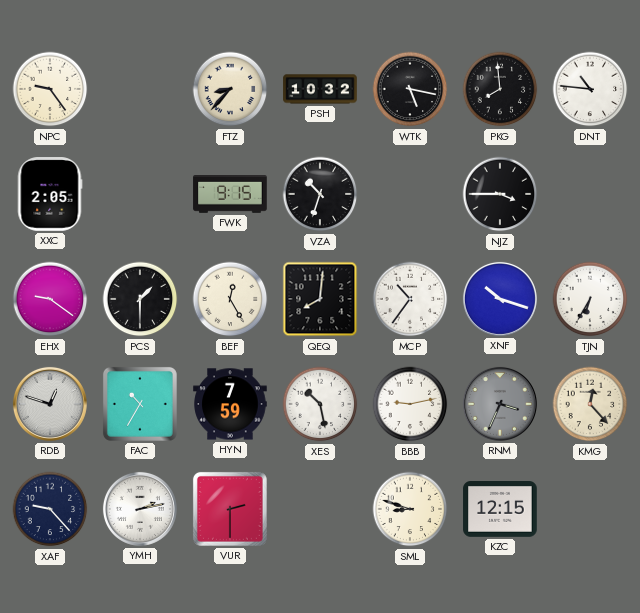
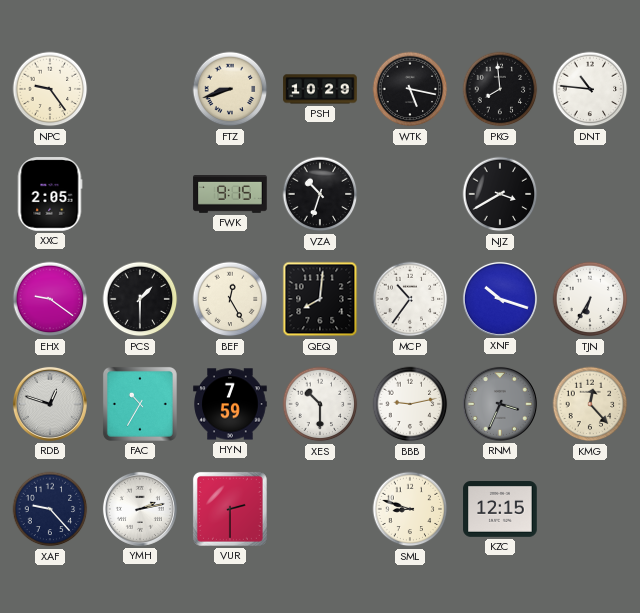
FTZ: 8:37 -> 8:42 (230, 89)
PSH: 10:32 -> 10:29 (320, 89)
NJZ: 3:45 -> 3:40 (500, 194)
XES: 10:28 -> 10:30 (320, 404)
